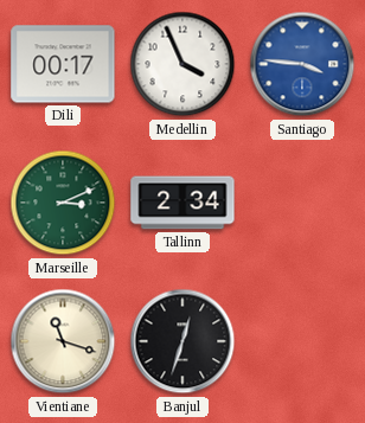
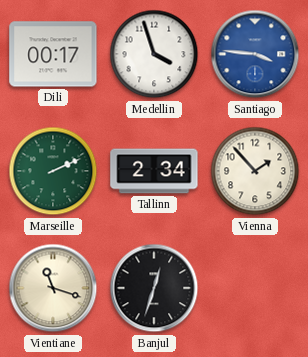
Medellin: 3:56 -> 3:57 (154, 54)
Marseille: 3:11 -> 2:11 (53, 171)
Vienna: none -> 1:53 (255, 171)
